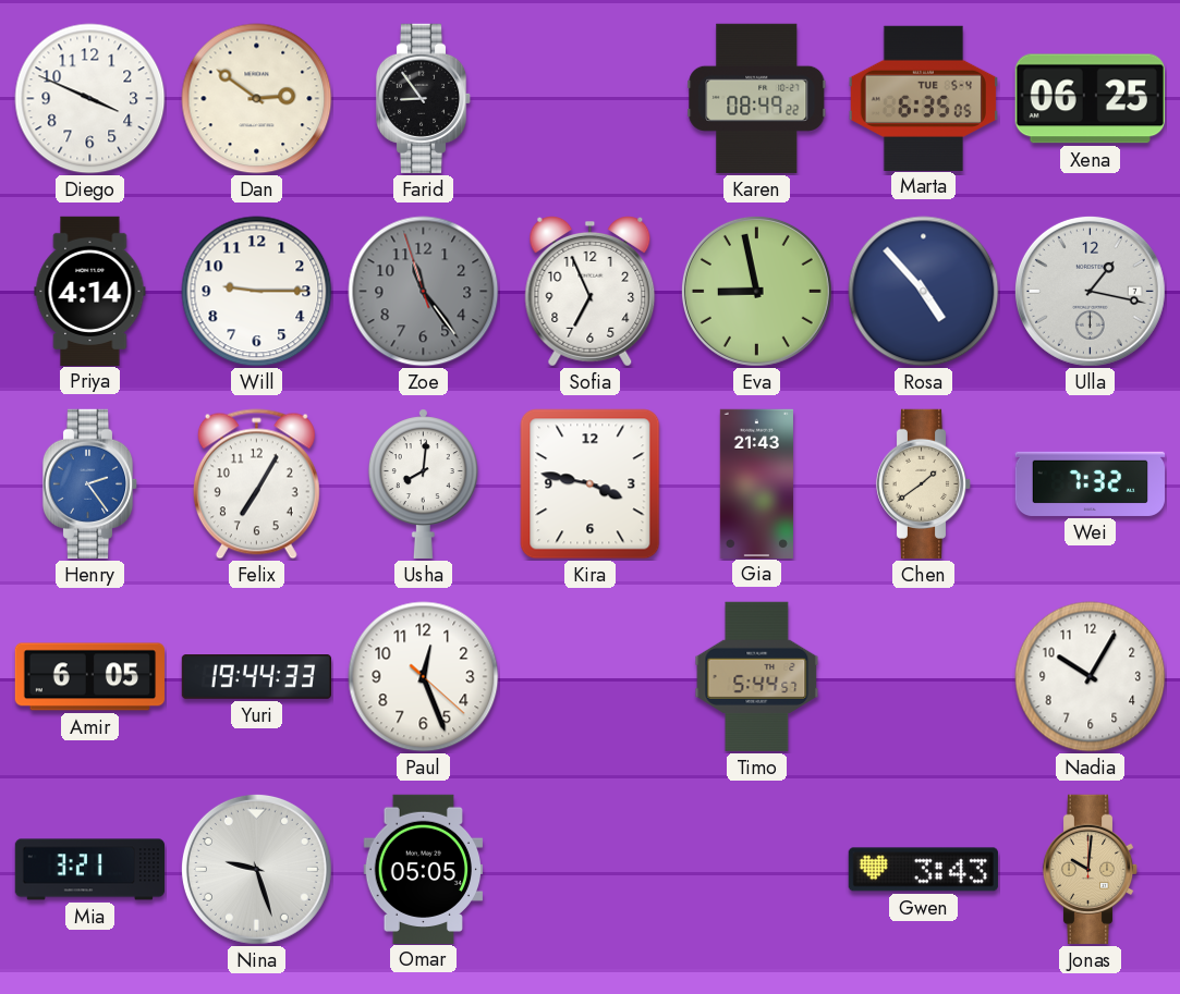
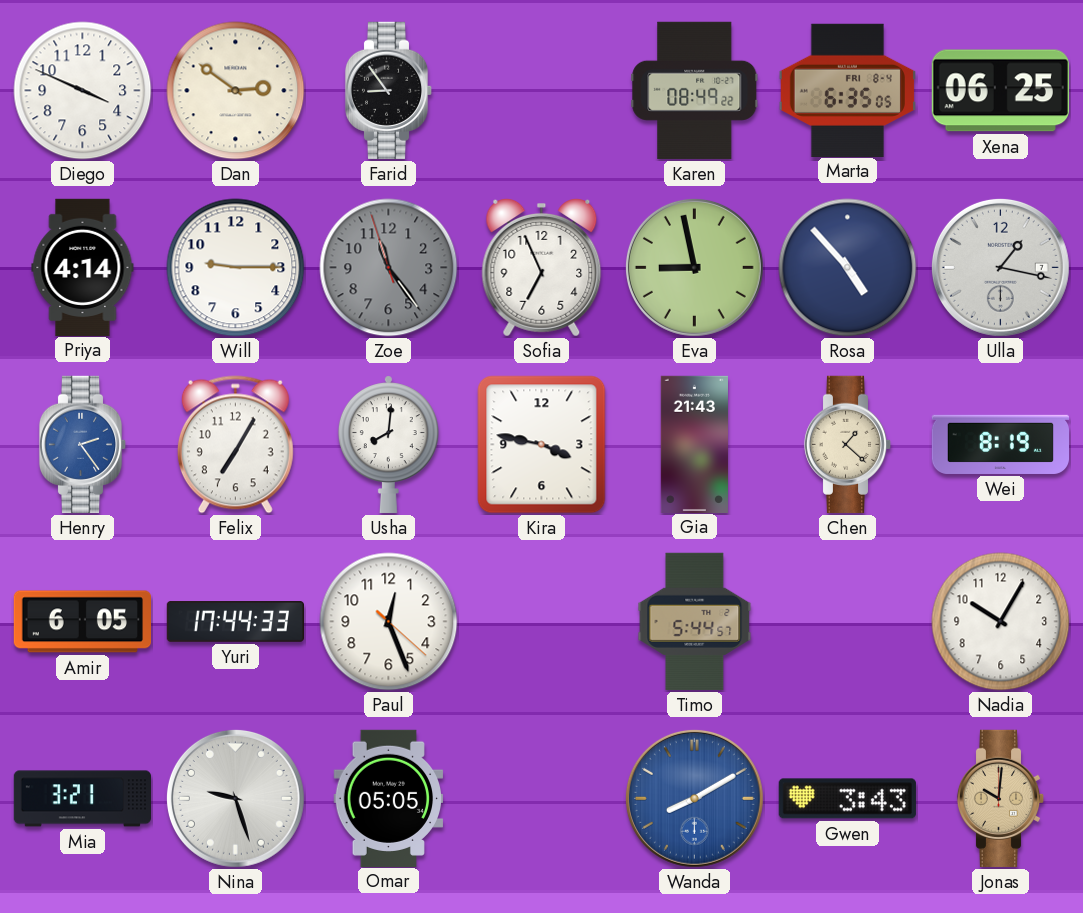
Marta date: TUE 5-4 -> FRI 8-4 (847, 90)
Chen: 1:39 -> 1:22 (848, 444)
Wei: 7:32 -> 8:19 (1000, 444)
Yuri: 19:44 -> 17:44 (235, 622)
Wanda: none -> 8:10 (694, 798)
